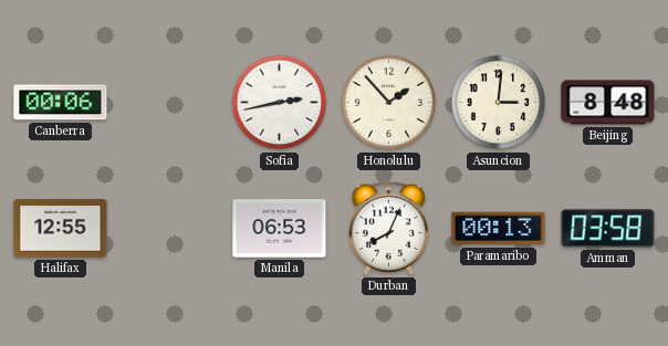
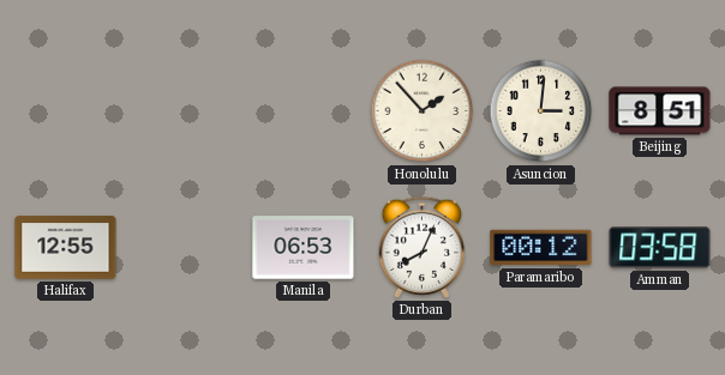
Canberra: 00:06 -> none (61, 103)
Sofia: 2:43 -> none (280, 103)
Beijing: 8:48 -> 8:51 (660, 111)
Paramaribo: 00:13 -> 00:12 (541, 248)
